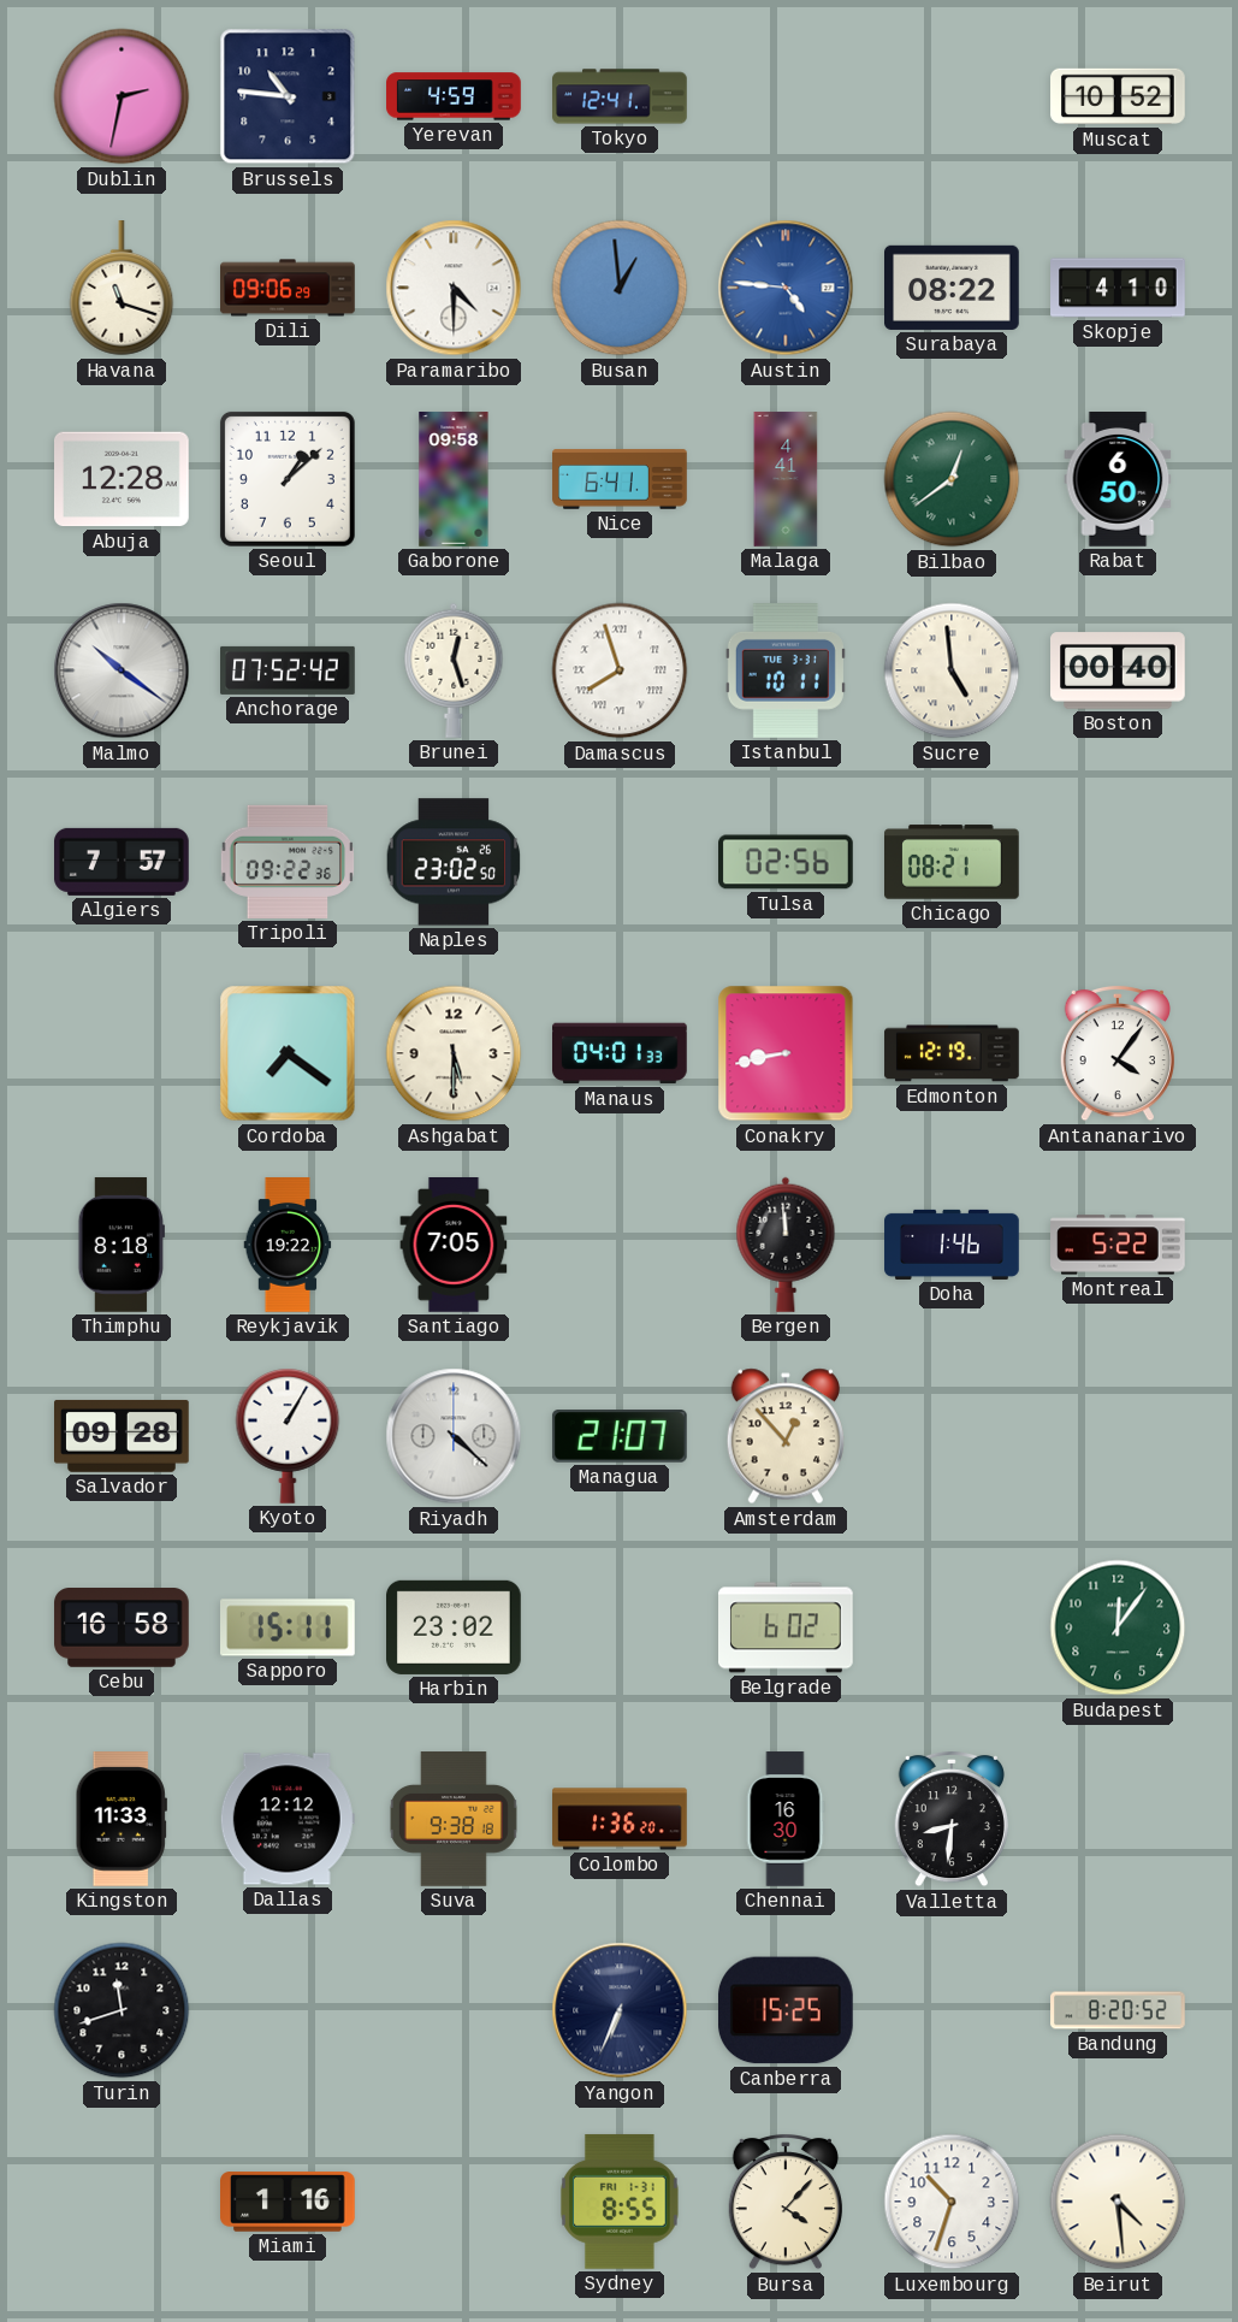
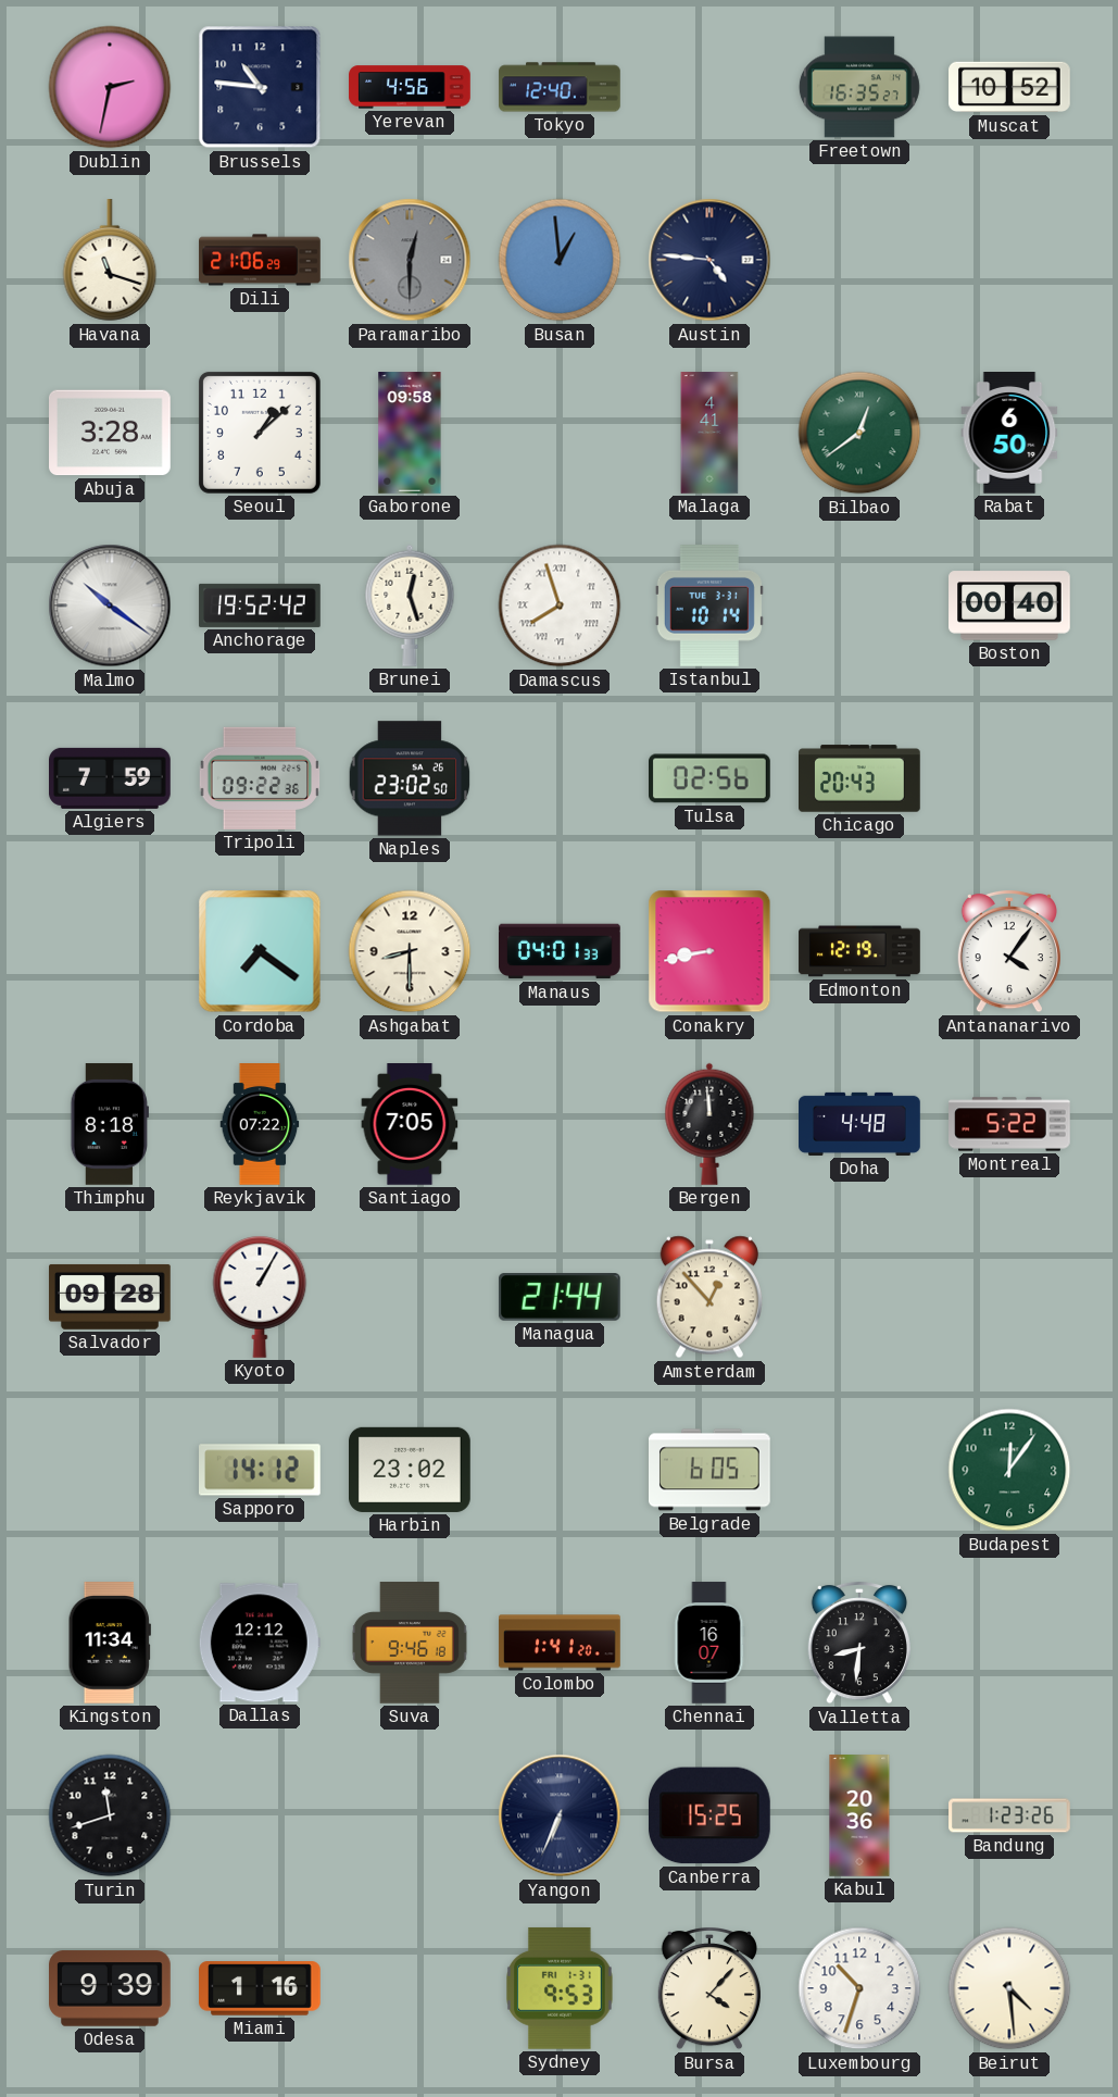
Yerevan: 4:59 -> 4:56 (410, 87)
Tokyo: 12:41 -> 12:40 (560, 87)
Freetown: none -> 16:35 (859, 87)
Dili: 09:06 -> 21:06 (260, 260)
Paramaribo: 4:30 -> 12:30 (410, 260)
Paramaribo dial: white -> grey (410, 260)
Austin dial: blue -> navy (709, 260)
Surabaya: 08:22 -> none (953, 288)
Skopje: 4:10 -> none (1118, 288)
Abuja: 12:28 -> 3:28 (111, 433)
Nice: 6:41 -> none (620, 479)
Anchorage: 07:52 -> 19:52 (260, 606)
Istanbul: 10:11 -> 10:14 (709, 607)
Sucre: 4:59 -> none (952, 670)
Algiers: 7:57 -> 7:59 (111, 778)
Chicago: 08:21 -> 20:43 (861, 778)
Ashgabat: 5:30 -> 8:30 (410, 951)
Reykjavik: 19:22 -> 07:22 (260, 1124)
Doha: 1:46 -> 4:48 (859, 1124)
Riyadh: 4:22 -> none (454, 1436)
Managua: 21:07 -> 21:44 (560, 1297)
Cebu: 16:58 -> none (122, 1629)
Sapporo: 15:11 -> 14:12 (261, 1470)
Belgrade: 6:02 -> 6:05 (711, 1470)
Kingston: 11:33 -> 11:34 (110, 1644)
Suva: 9:38 -> 9:46 (410, 1643)
Colombo: 1:36 -> 1:41 (560, 1643)
Chennai: 16:30 -> 16:07 (709, 1643)
Kabul: none -> 20:36 (859, 1815)
Bandung: 8:20 -> 1:23 (1009, 1815)
Odesa: none -> 9:39 (111, 1988)
Sydney: 8:55 -> 9:53 (561, 1988)
